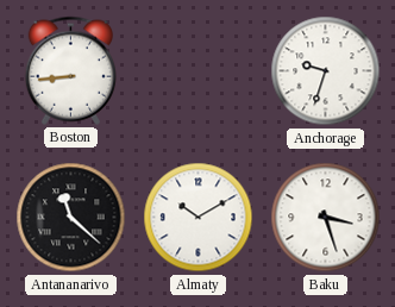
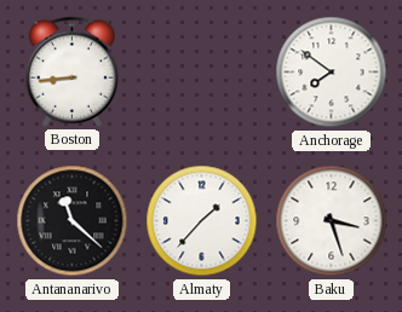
Anchorage: 9:33 -> 7:51 (332, 73)
Almaty: 10:10 -> 1:37 (202, 221)
